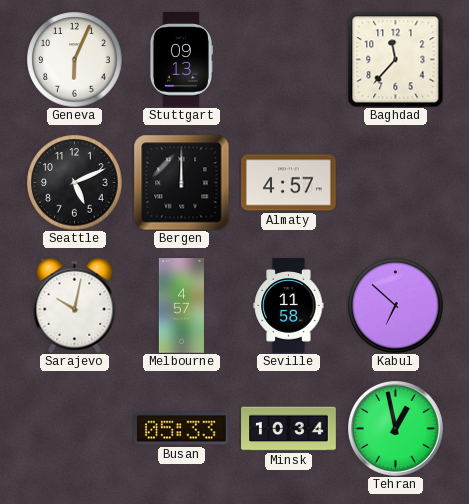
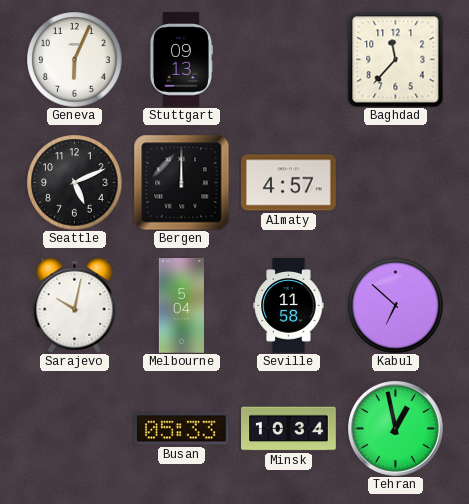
Melbourne: 4:57 -> 5:04 (181, 306)
